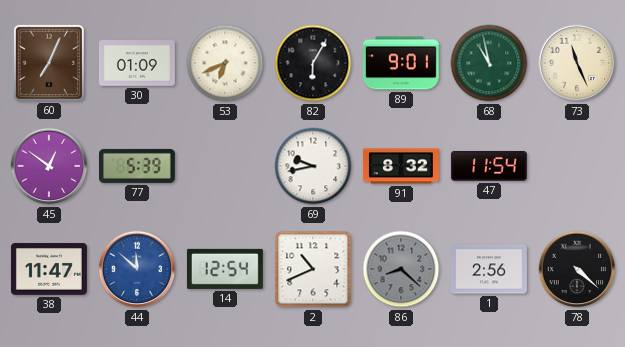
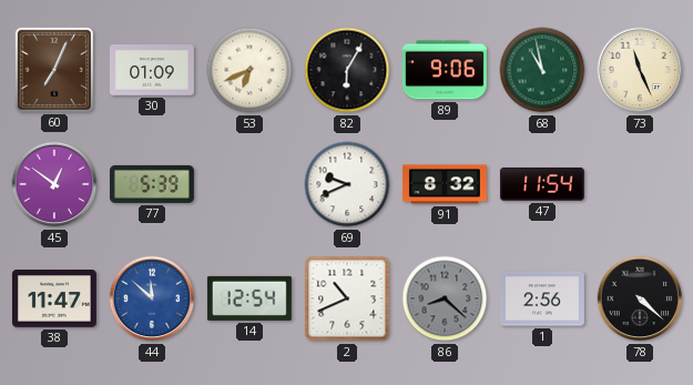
89: 9:01 -> 9:06 (445, 70)
69: 9:43 -> 9:41 (347, 184)
